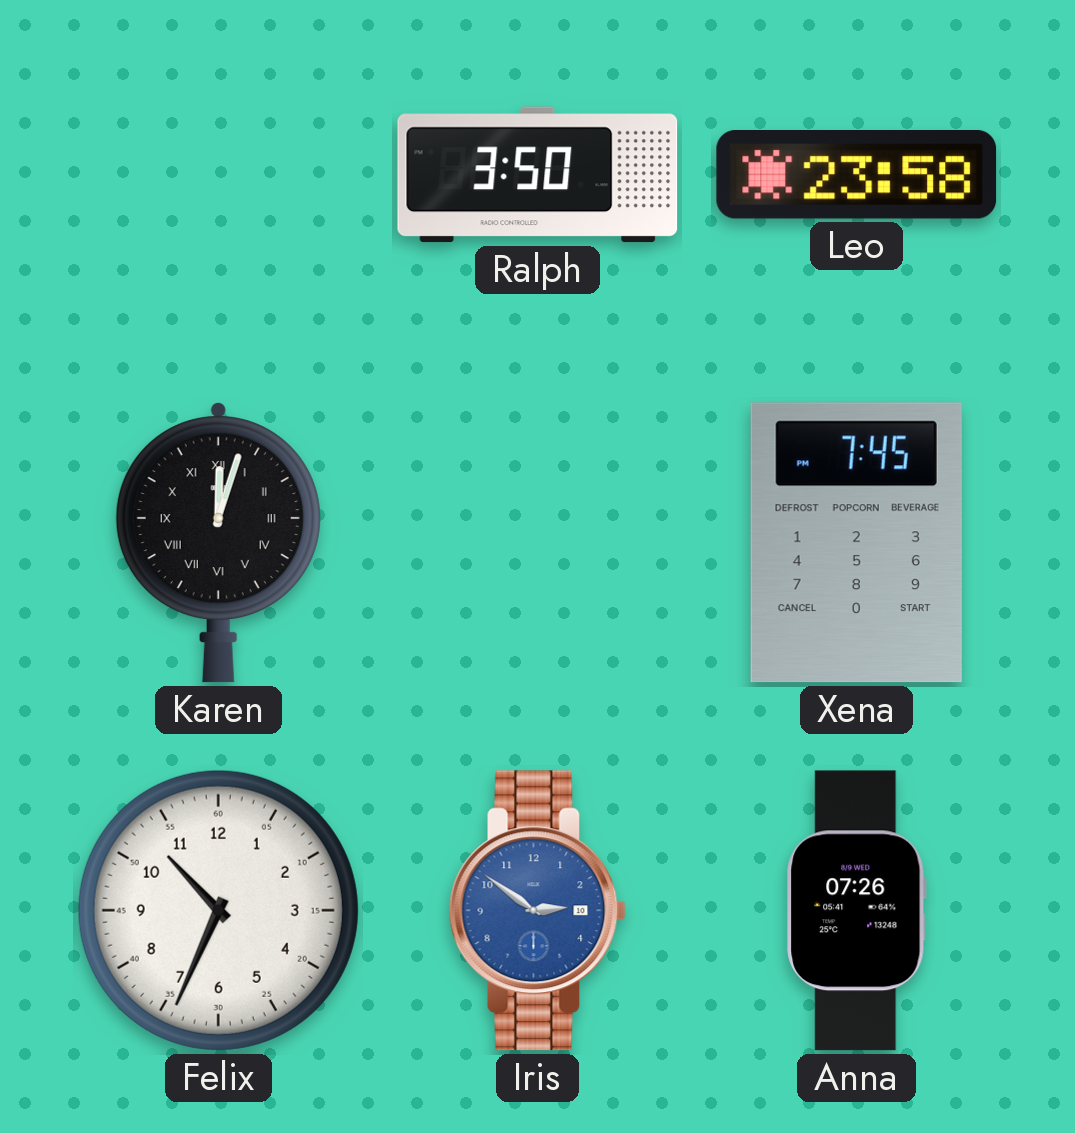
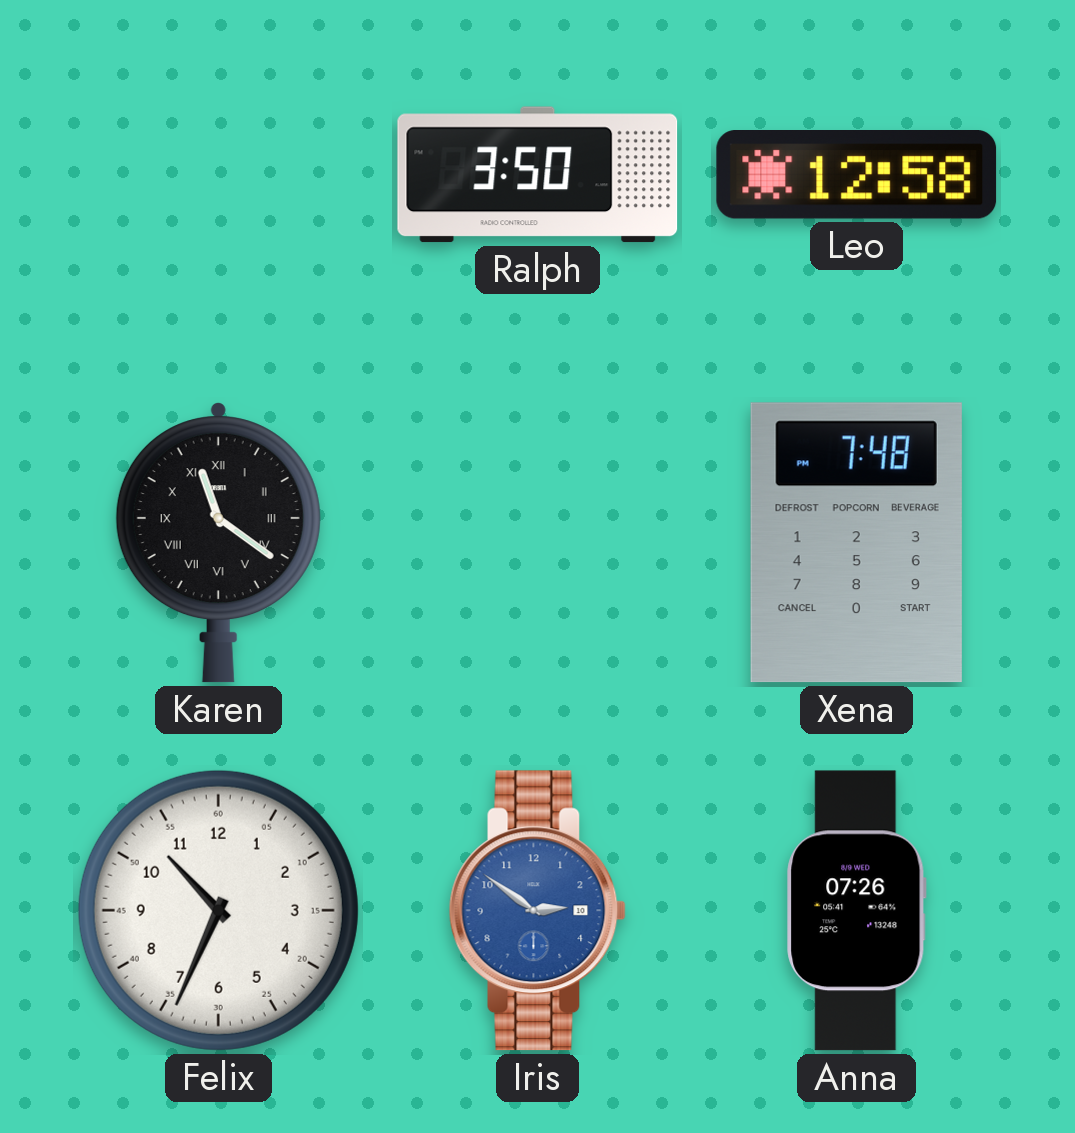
Leo: 23:58 -> 12:58 (857, 175)
Karen: 12:03 -> 11:21 (218, 543)
Xena: 7:45 -> 7:48 (856, 543)
